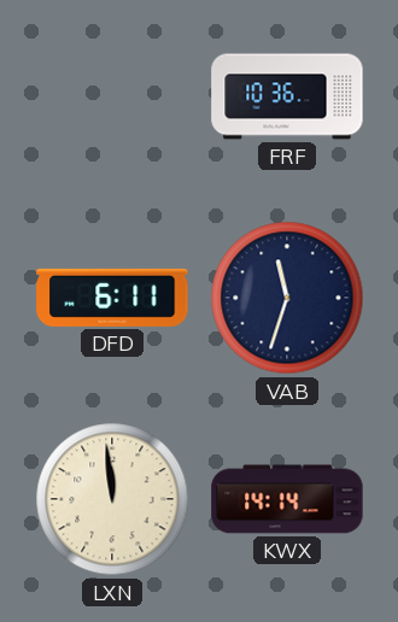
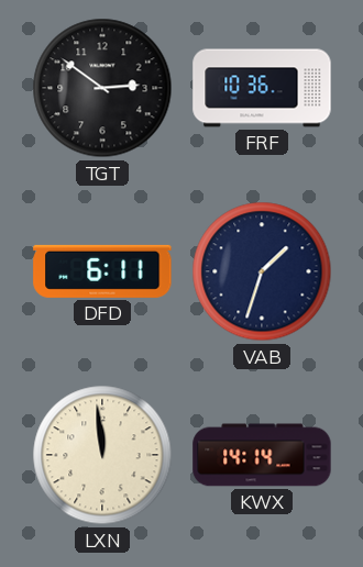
TGT: none -> 2:51 (102, 88)
VAB: 11:33 -> 1:33 (262, 271)
